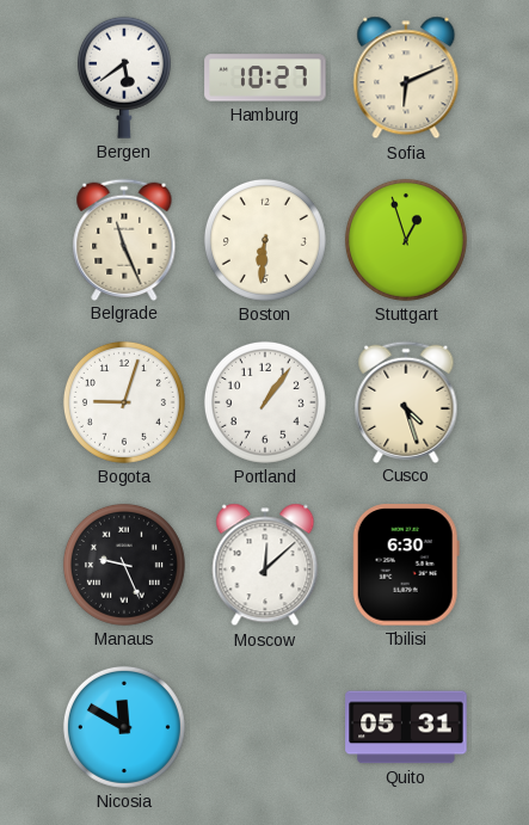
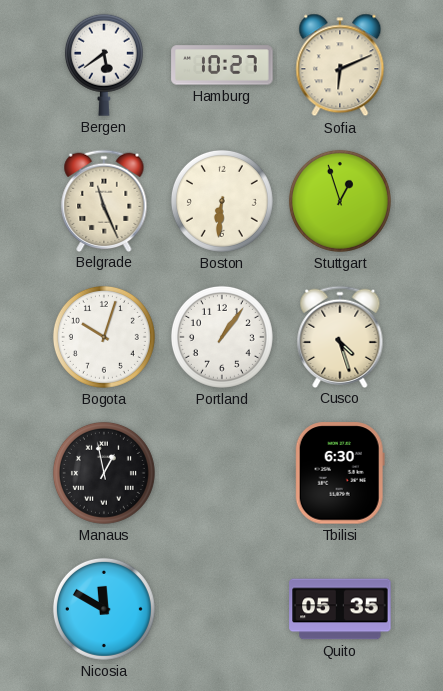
Bogota: 9:03 -> 10:03 (104, 337)
Manaus: 9:26 -> 12:58 (104, 473)
Moscow: 12:08 -> none (265, 565)
Quito: 05:31 -> 05:35 (340, 609)
